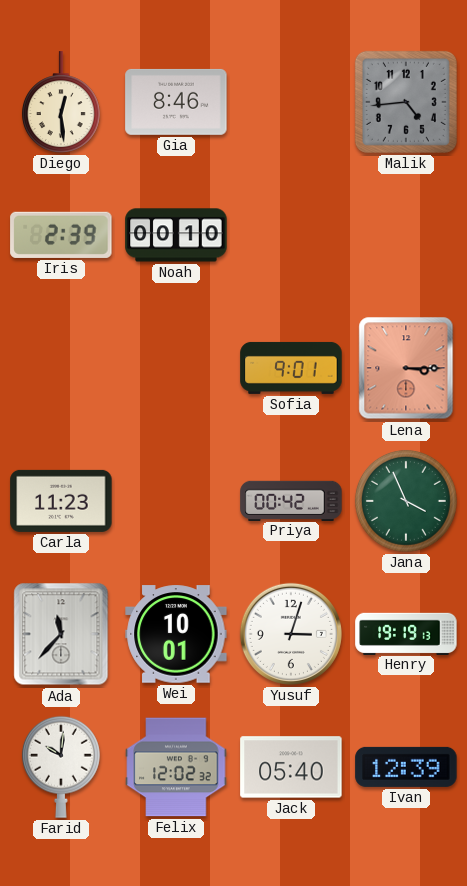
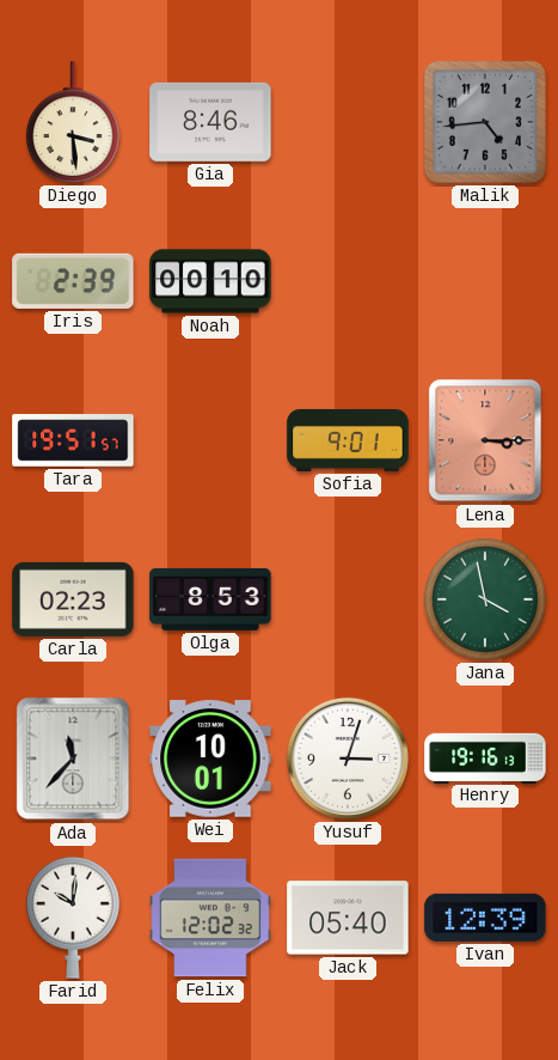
Diego: 12:29 -> 3:29 (73, 122)
Tara: none -> 19:51 (73, 440)
Carla: 11:23 -> 02:23 (73, 599)
Olga: none -> 8:53 (210, 599)
Priya: 00:42 -> none (291, 500)
Jana: 3:56 -> 3:58 (485, 599)
Henry: 19:19 -> 19:16 (485, 757)
